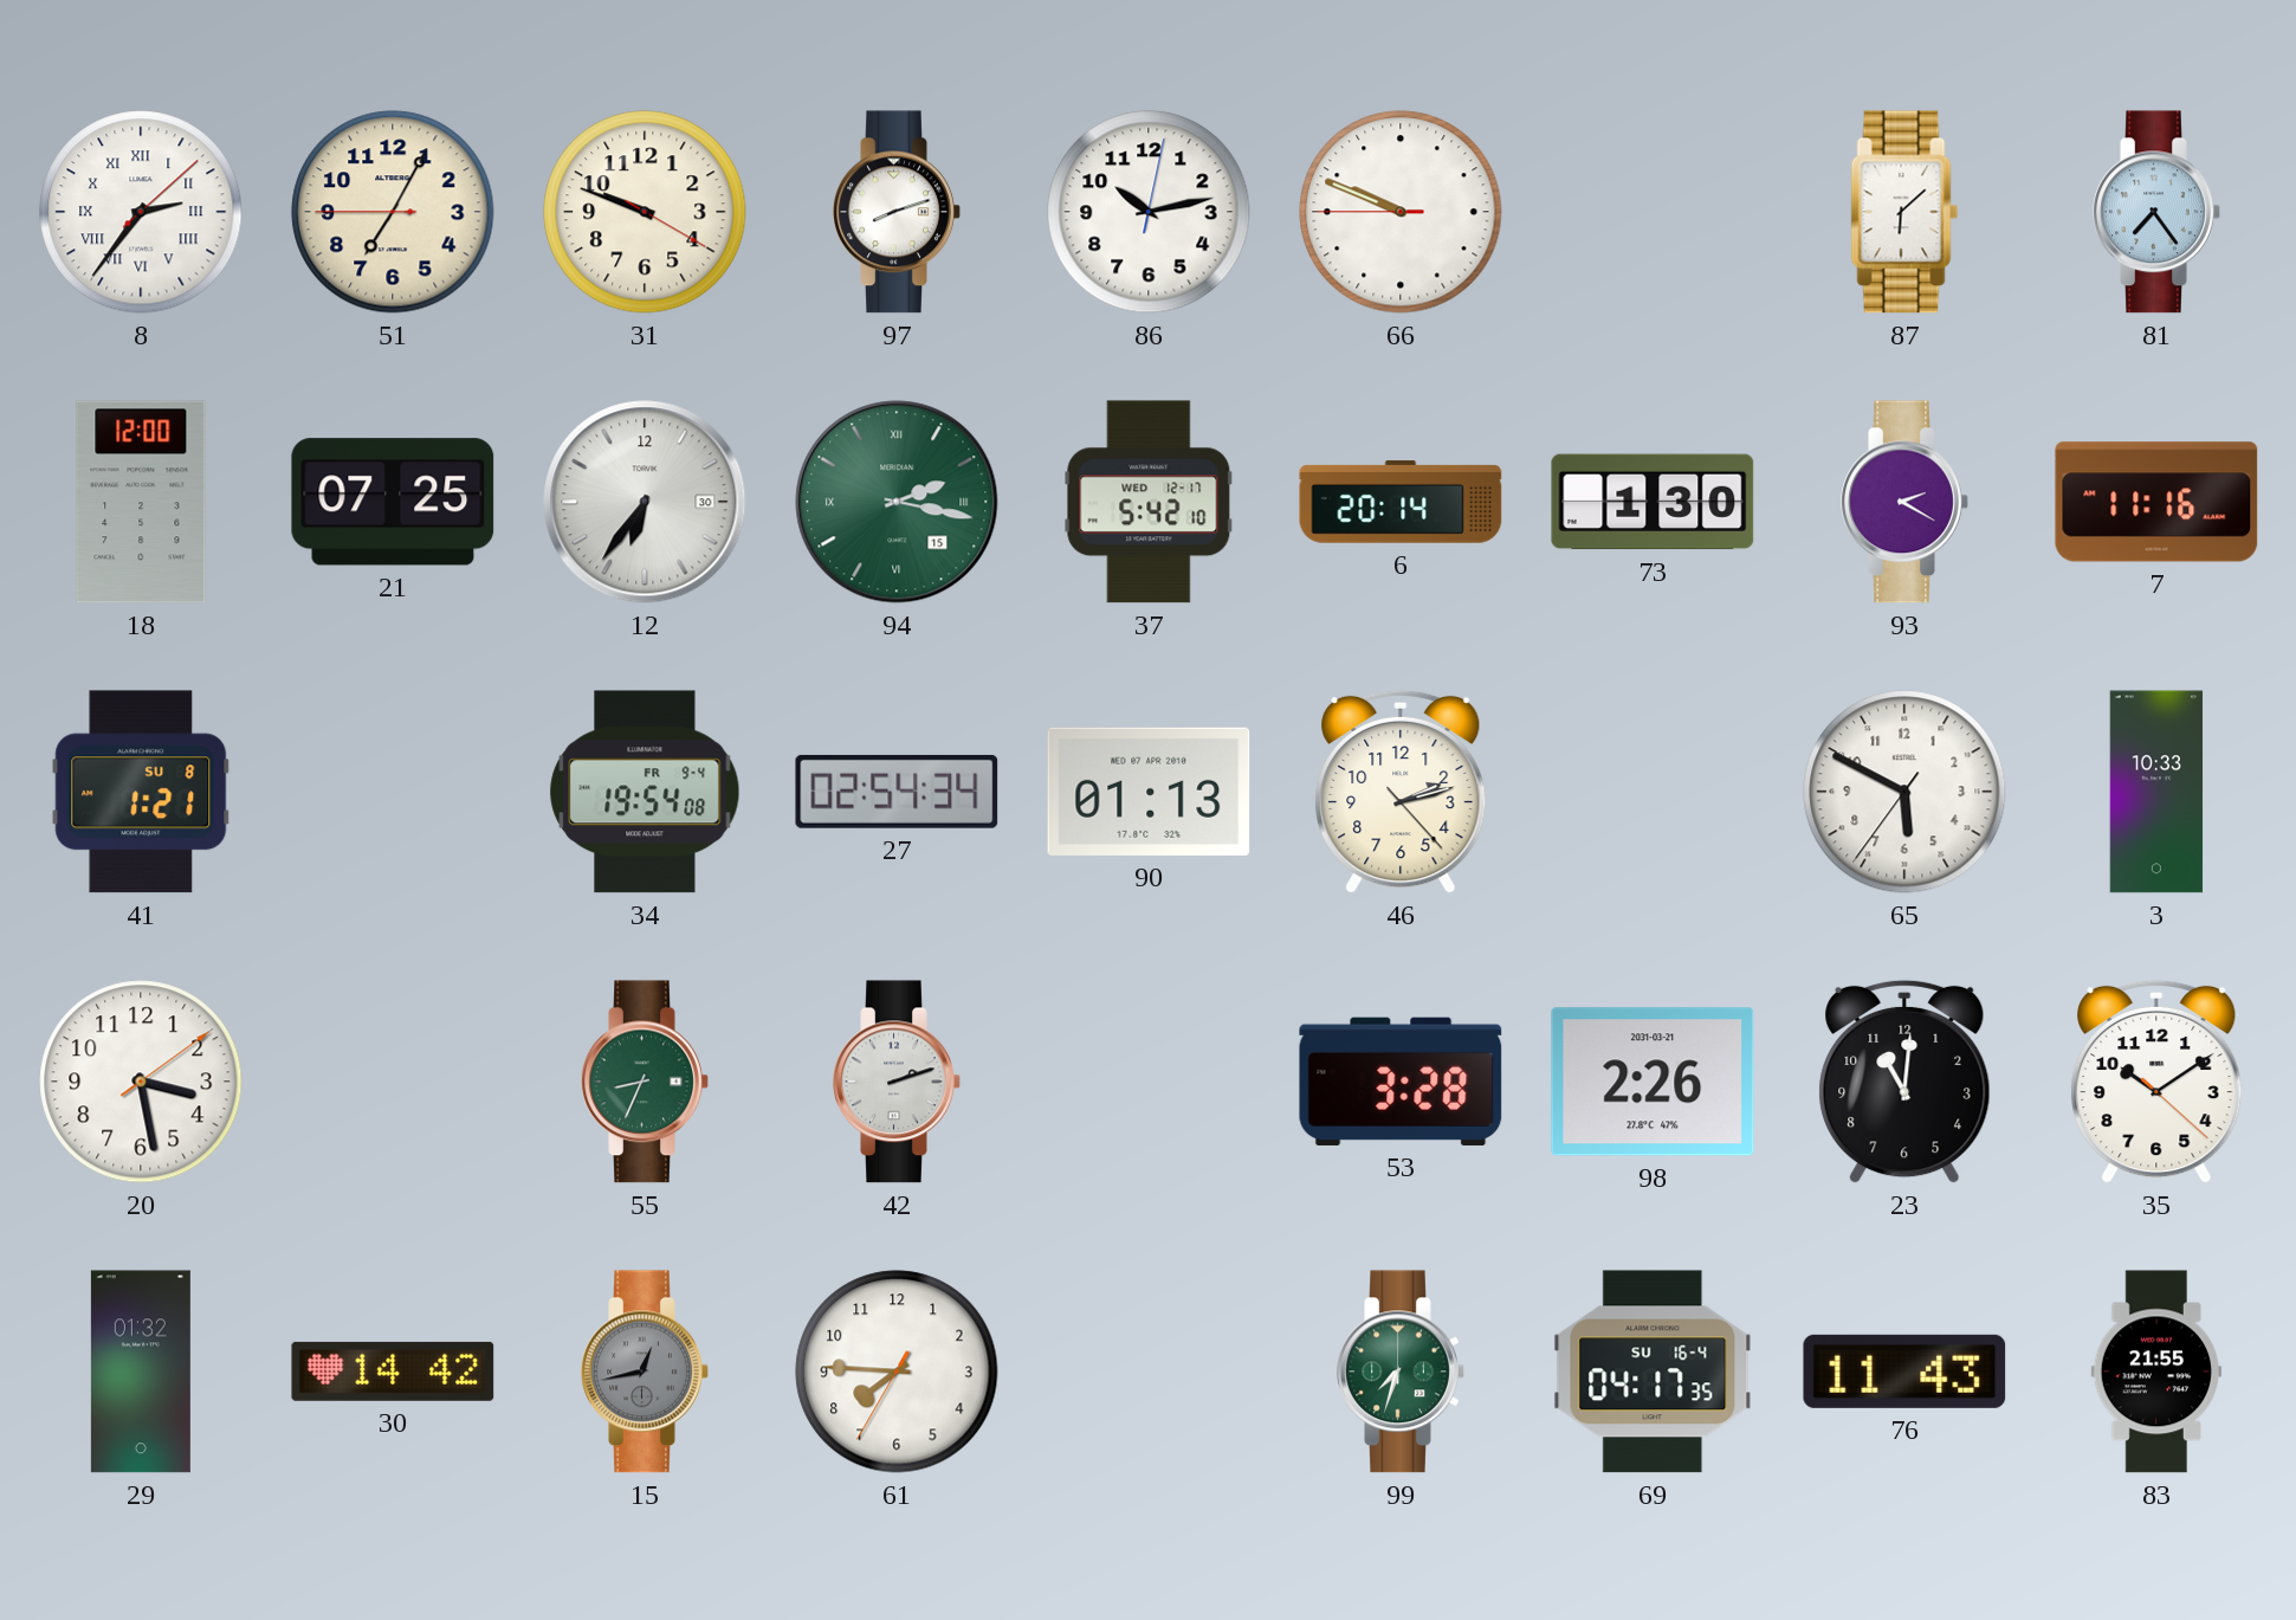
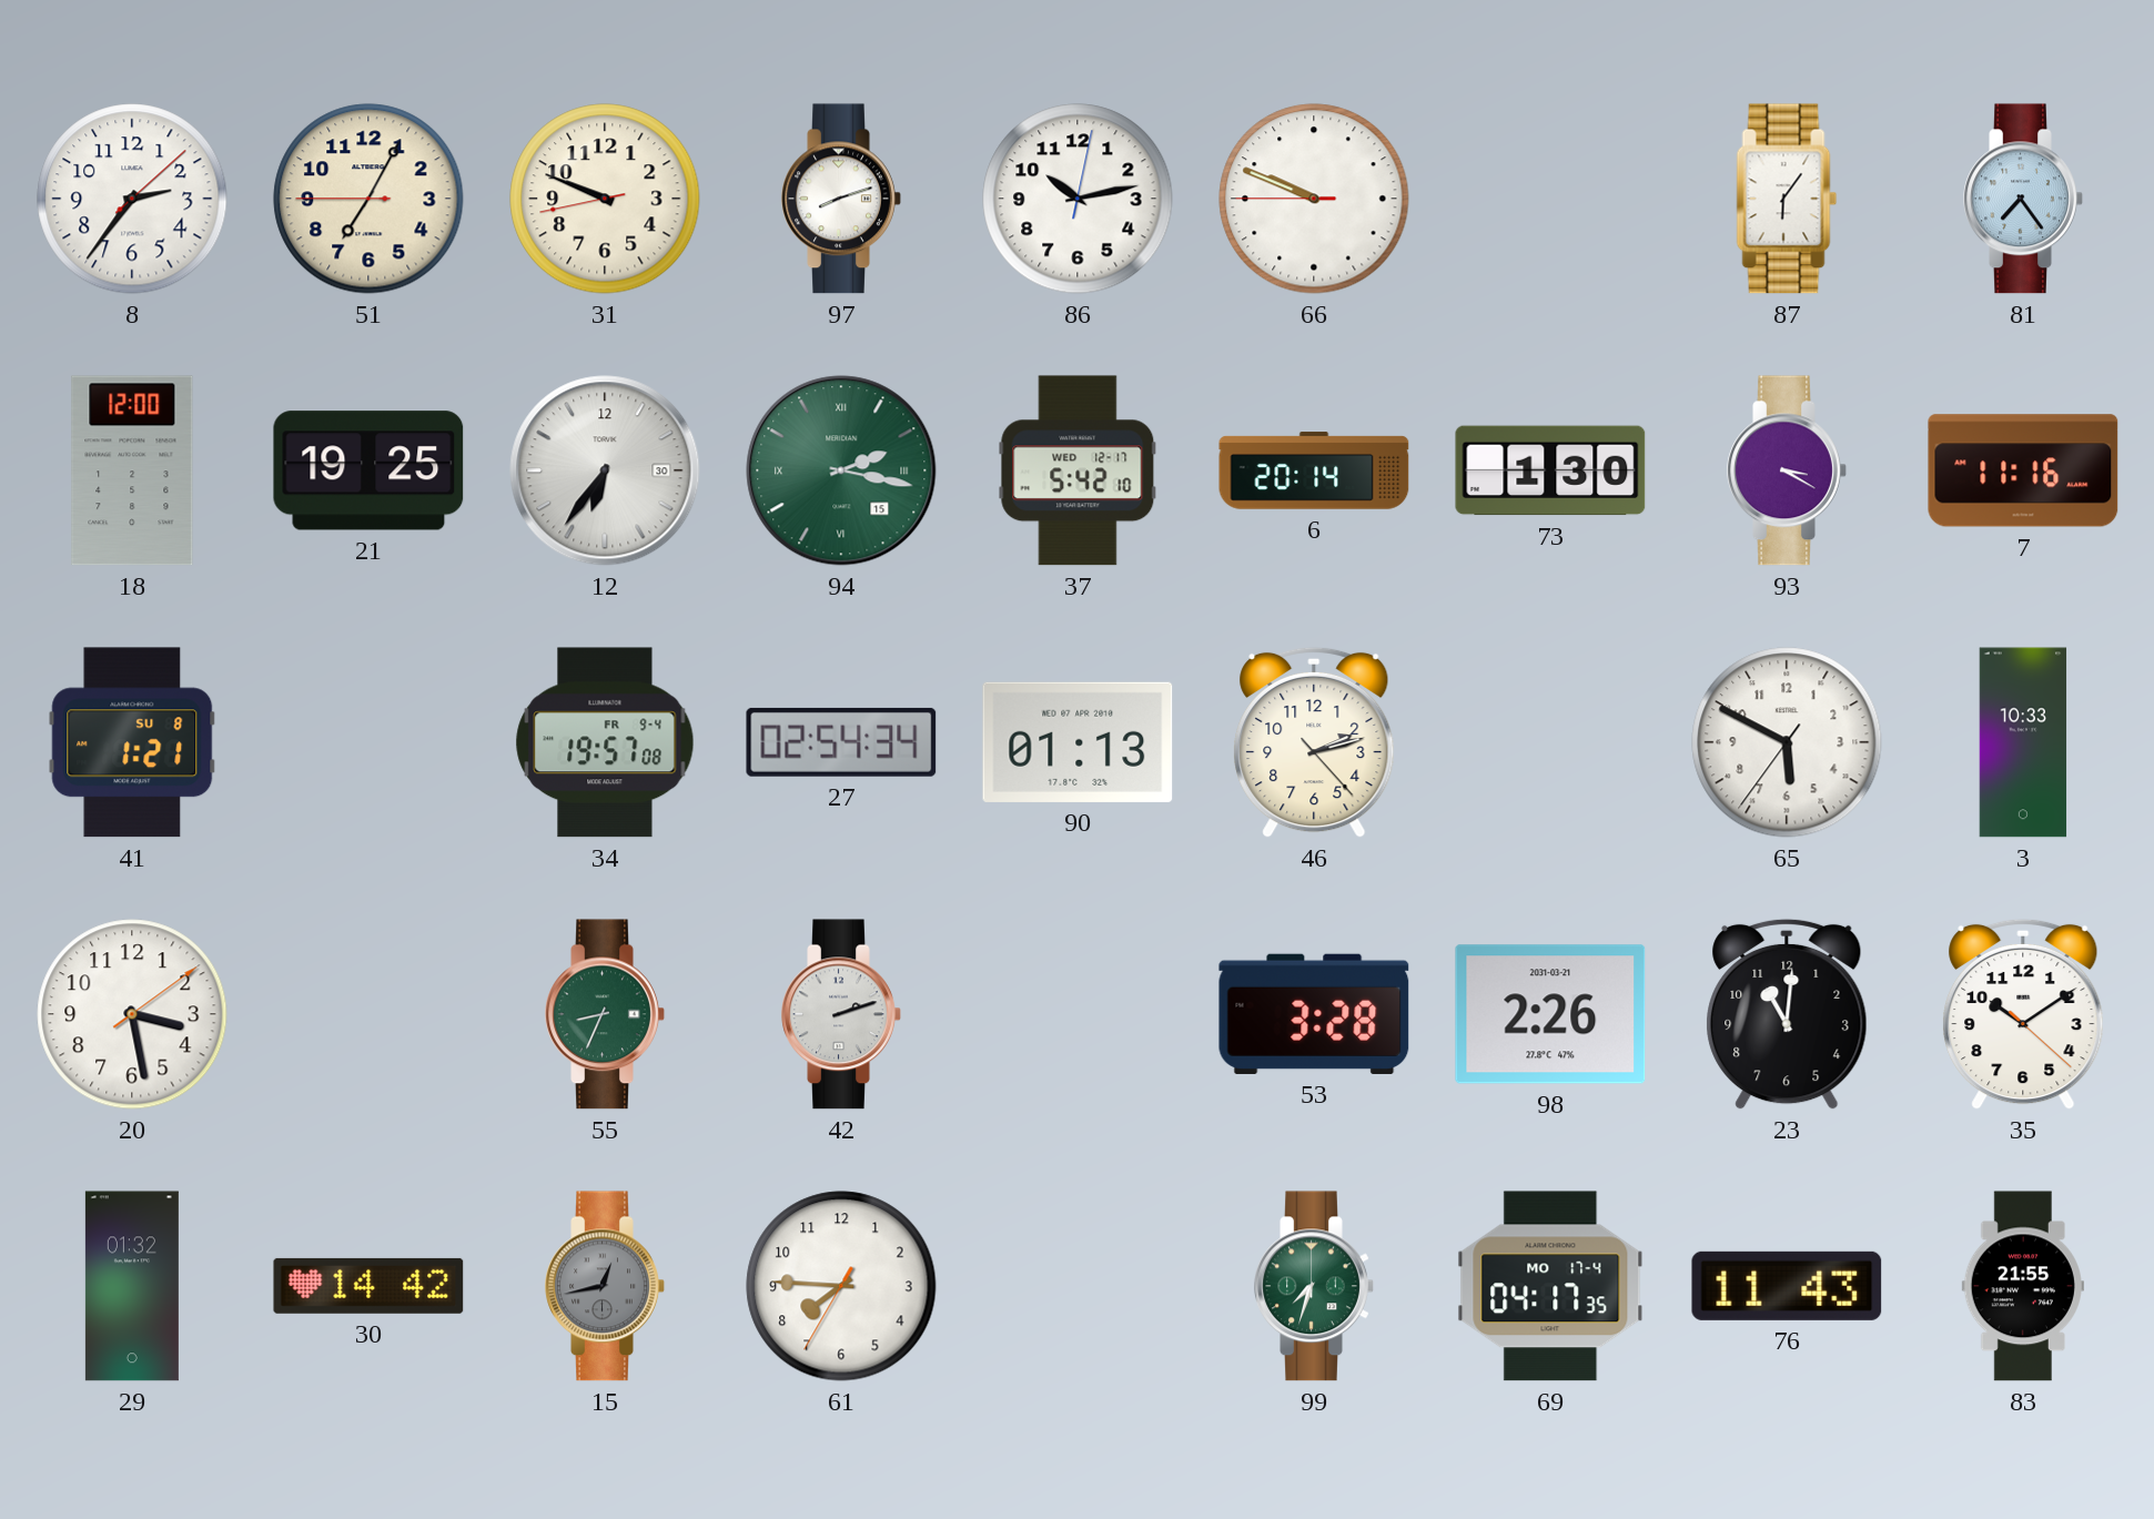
8 numerals: Roman -> Arabic (132, 199)
31: 9:48:20 -> 9:48:43 (605, 199)
87: 6:08 -> 6:06 (1787, 199)
21: 07:25 -> 19:25 (368, 470)
93: 2:20 -> 3:20 (1787, 470)
34: 19:54 -> 19:57 (605, 742)
69 date: SU 16-4 -> MO 17-4 (1550, 1286)
